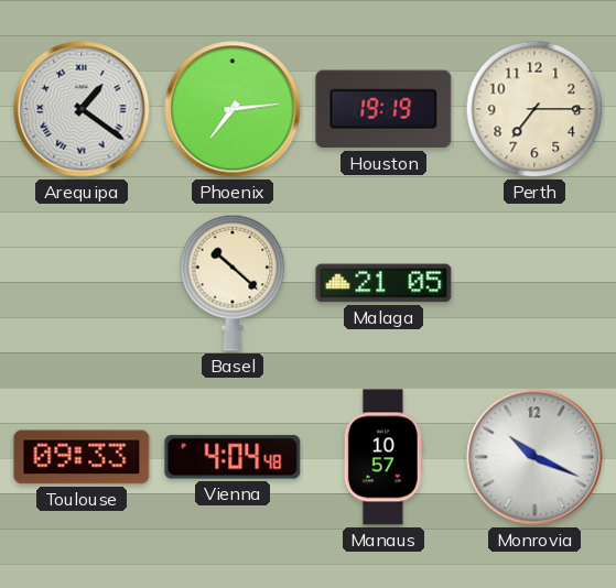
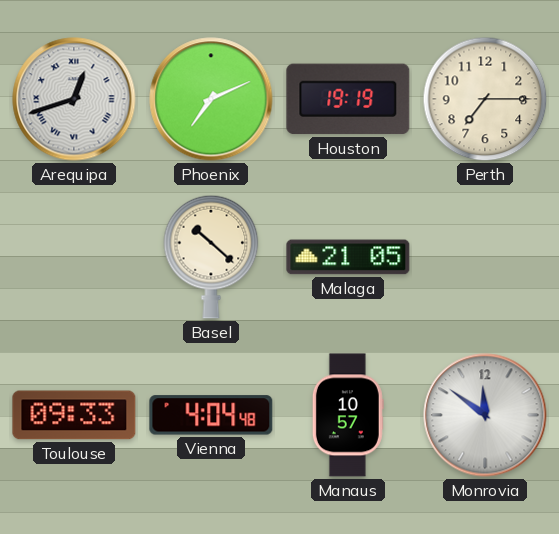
Arequipa: 1:21 -> 12:42 (74, 99)
Phoenix: 7:14 -> 7:11 (211, 99)
Monrovia: 10:19 -> 11:51 (485, 415)
